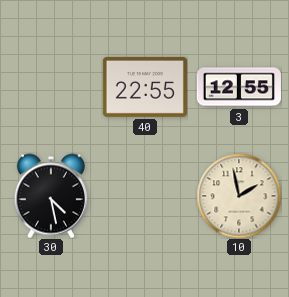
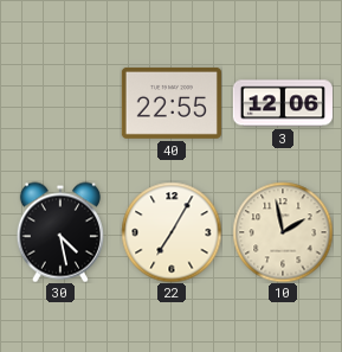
3: 12:55 -> 12:06 (283, 103)
22: none -> 7:05 (172, 232)
